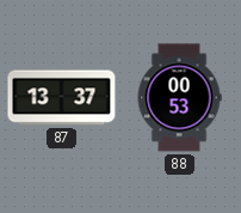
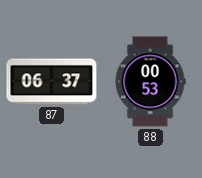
87: 13:37 -> 06:37 (52, 82)
